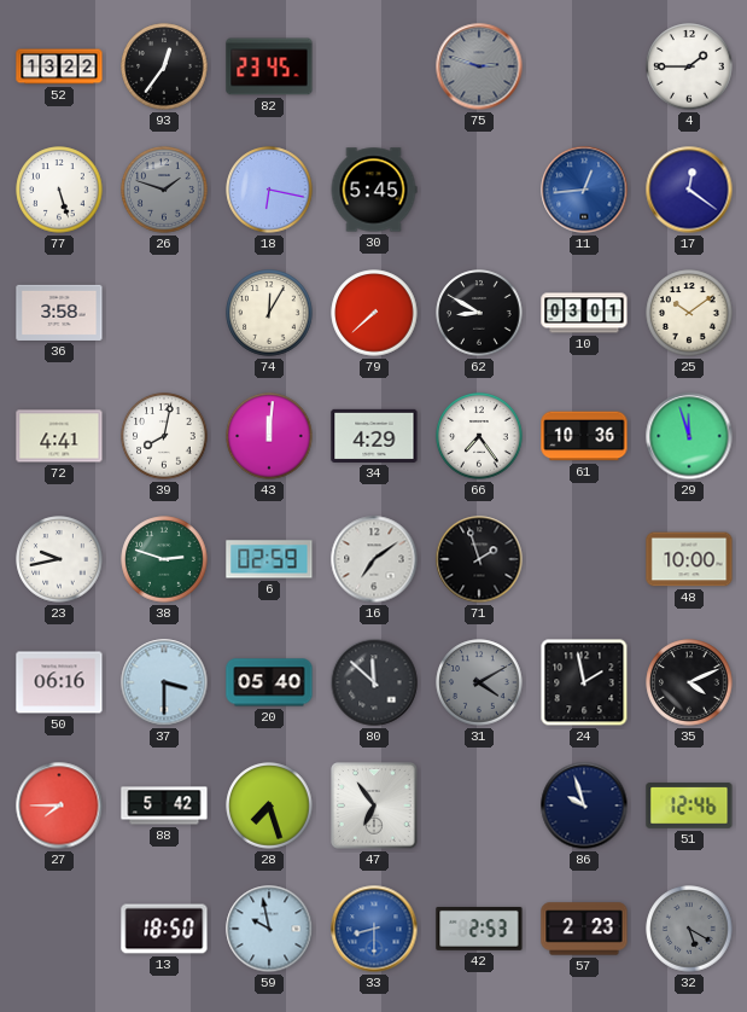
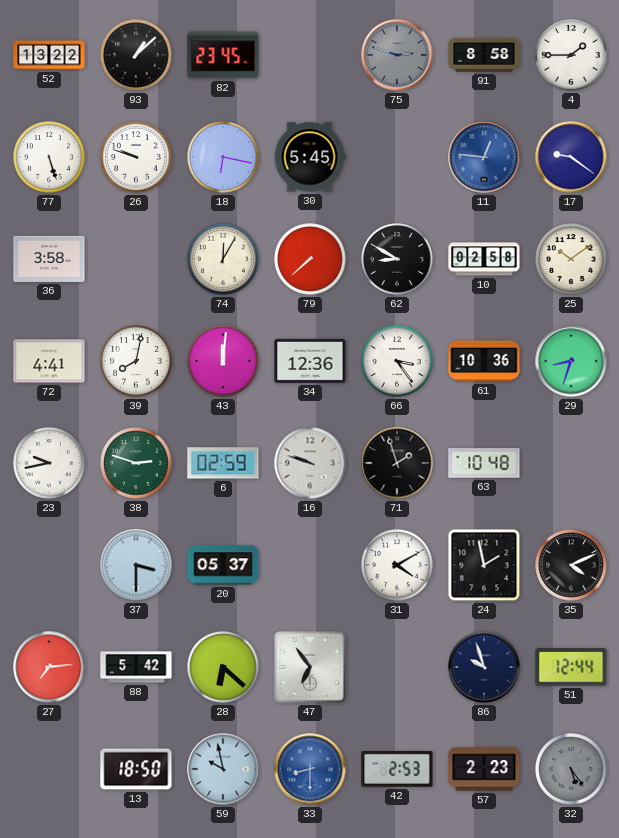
93: 12:36 -> 1:08 (136, 55)
91: none -> 8:58 (484, 55)
26: 1:48 -> 9:48 (136, 157)
26 dial: grey -> white (136, 157)
11: 12:44 -> 12:46 (484, 157)
17: 12:21 -> 9:21 (571, 157)
10: 03:01 -> 02:58 (484, 259)
34: 4:29 -> 12:36 (310, 361)
66: 7:24 -> 3:24 (397, 361)
29: 11:57 -> 8:33 (571, 361)
16: 7:09 -> 9:48 (310, 463)
63: none -> 10:48 (484, 463)
48: 10:00 -> none (689, 559)
50: 06:16 -> none (59, 682)
20: 05:40 -> 05:37 (223, 565)
80: 11:52 -> none (374, 682)
31 dial: grey -> white (397, 565)
27: 7:45 -> 7:14 (49, 667)
28: 7:27 -> 6:22 (223, 667)
51: 12:46 -> 12:44 (571, 667)
32: 5:20 -> 5:24 (571, 769)
